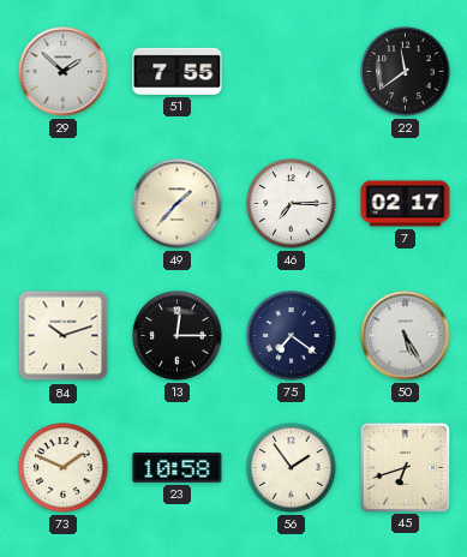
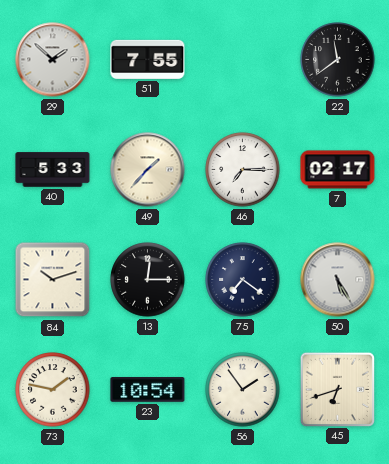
40: none -> 5:33 (53, 170)
73: 1:49 -> 1:47 (53, 390)
23: 10:58 -> 10:54 (148, 390)
